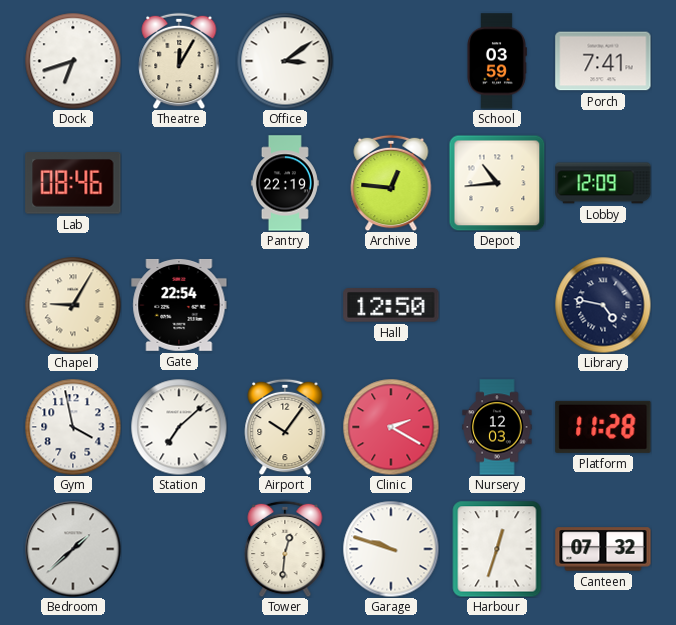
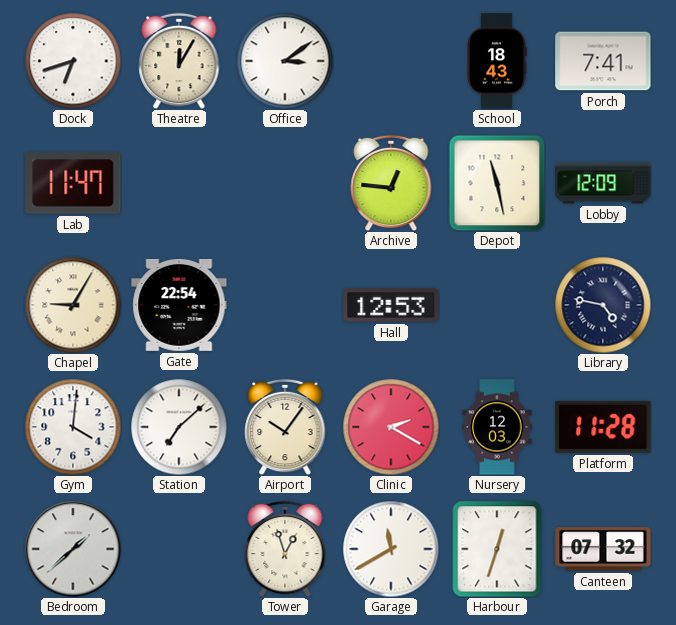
School: 03:59 -> 18:43 (497, 61)
Lab: 08:46 -> 11:47 (73, 183)
Pantry: 22:19 -> none (285, 183)
Depot: 10:44 -> 11:28 (497, 183)
Hall: 12:50 -> 12:53 (391, 306)
Gym: 3:58 -> 4:01 (73, 427)
Tower: 12:31 -> 12:57 (285, 549)
Garage: 9:48 -> 11:40 (391, 549)
